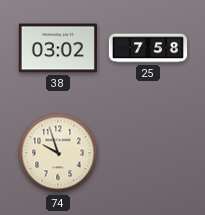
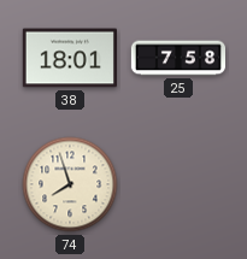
38: 03:02 -> 18:01 (70, 58)
74: 9:57 -> 7:57 (70, 184)
